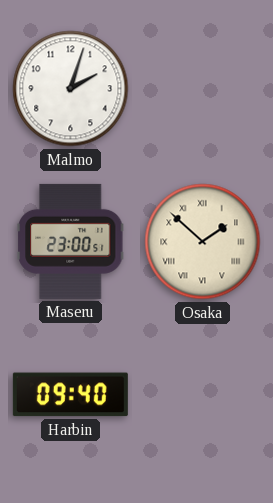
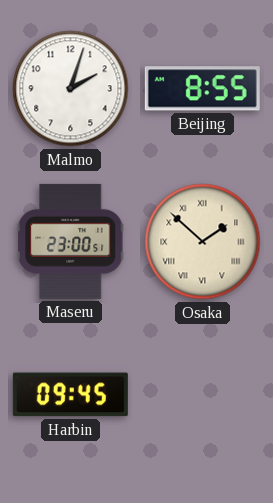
Beijing: none -> 8:55 (202, 89)
Harbin: 09:40 -> 09:45 (70, 395)
